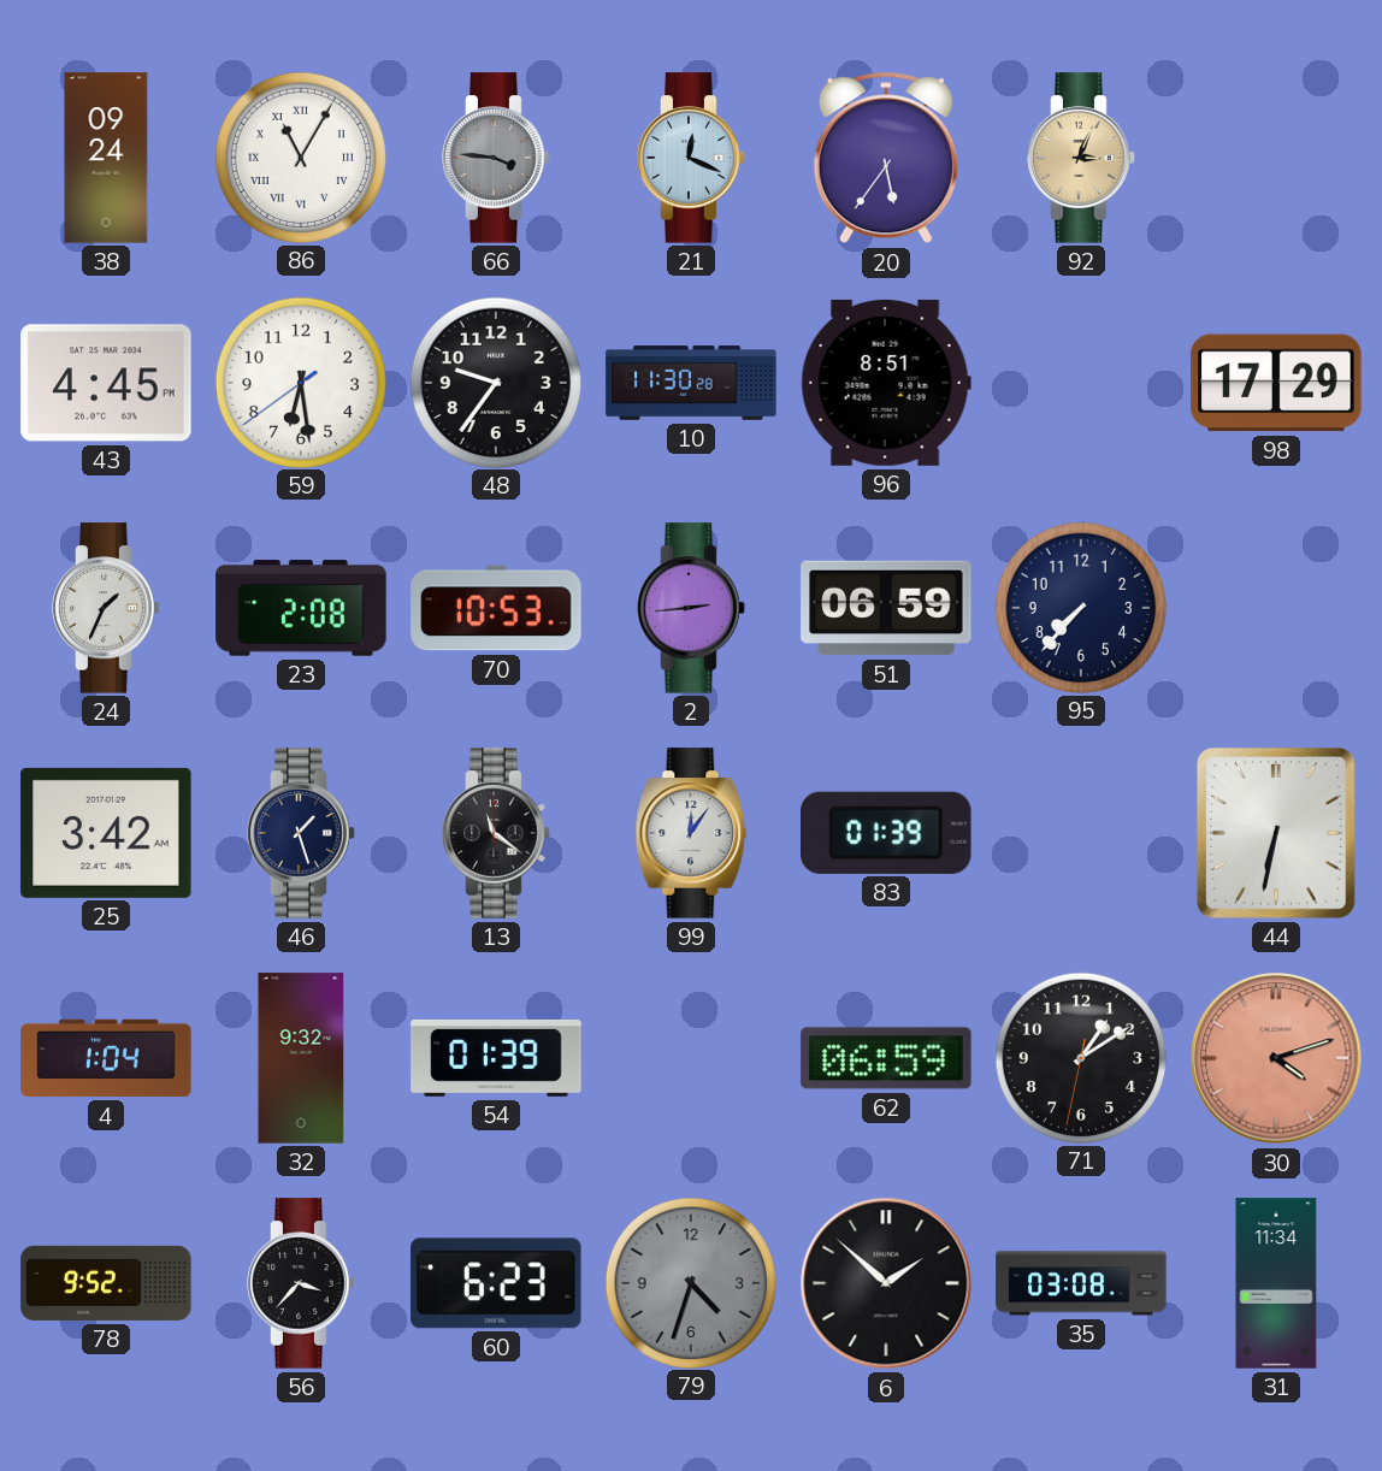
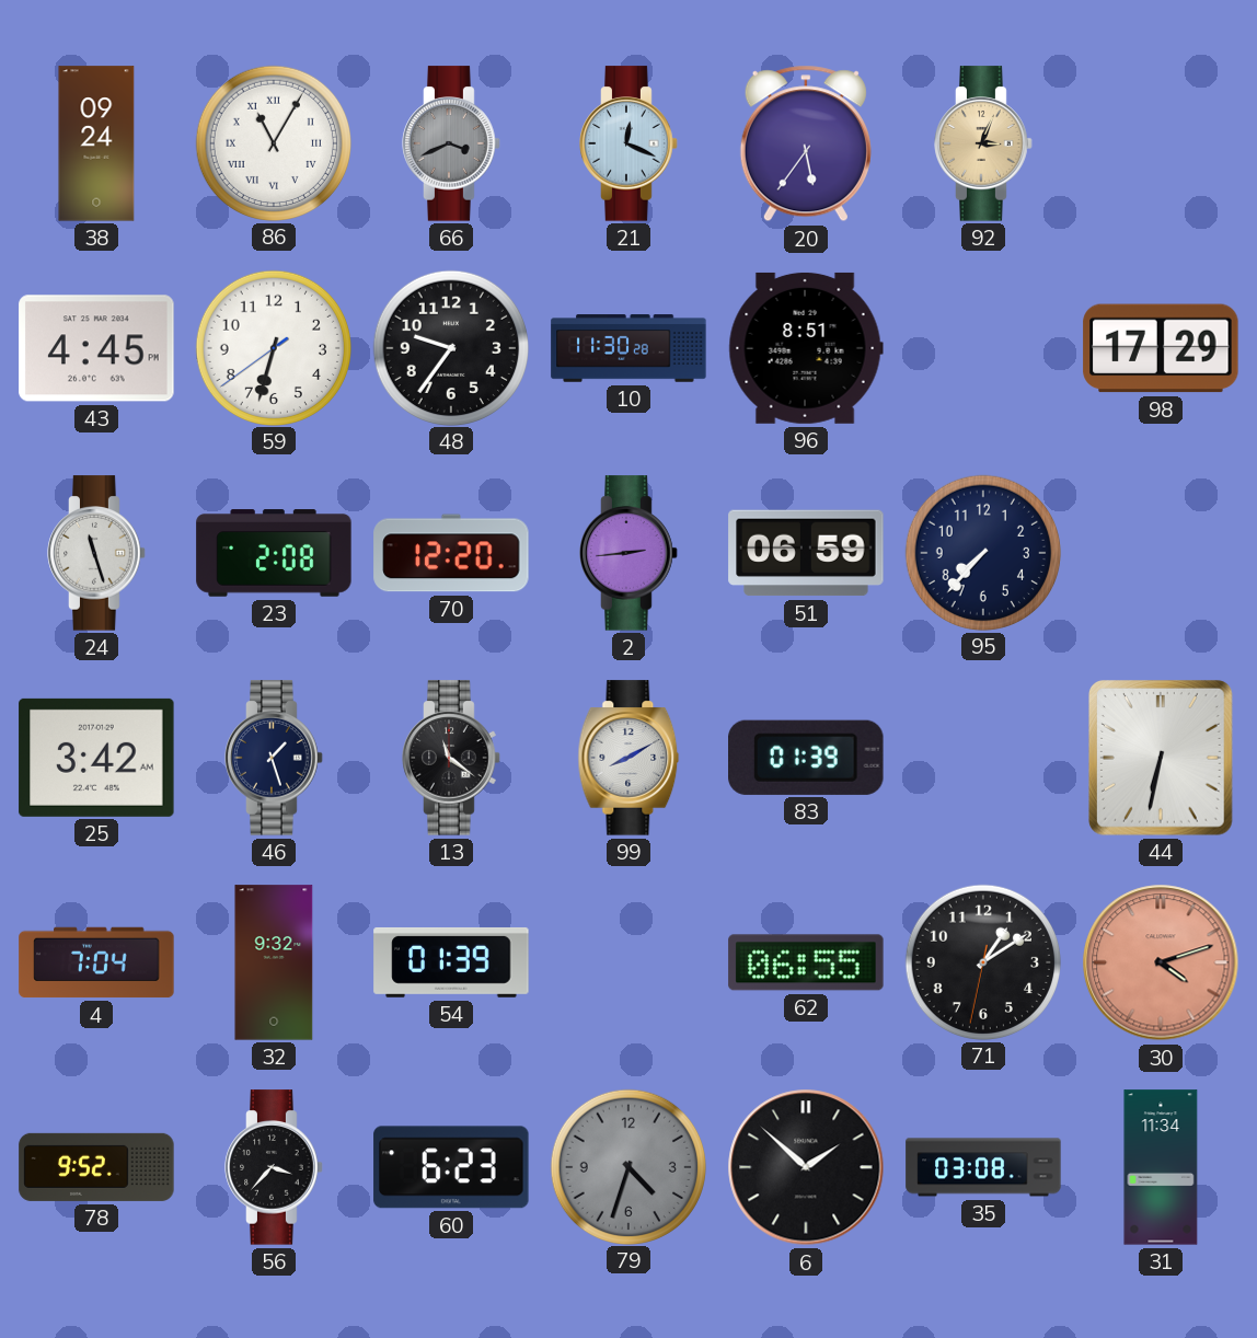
66: 3:46 -> 3:41 (451, 143)
59: 6:28 -> 6:32 (273, 347)
24: 1:34 -> 11:27 (96, 553)
70: 10:53 -> 12:20 (451, 553)
99: 12:06 -> 8:10 (628, 758)
4: 1:04 -> 7:04 (96, 962)
62: 06:59 -> 06:55 (806, 962)
